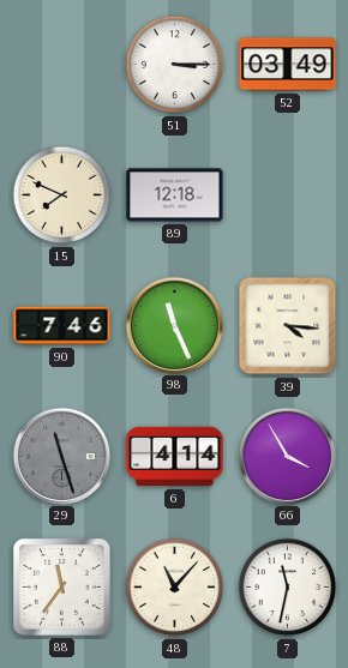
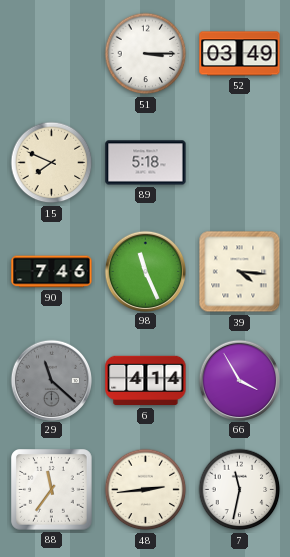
89: 12:18 -> 5:18 (146, 163)
29: 11:27 -> 11:22 (51, 380)
48: 11:07 -> 2:44 (146, 490)
